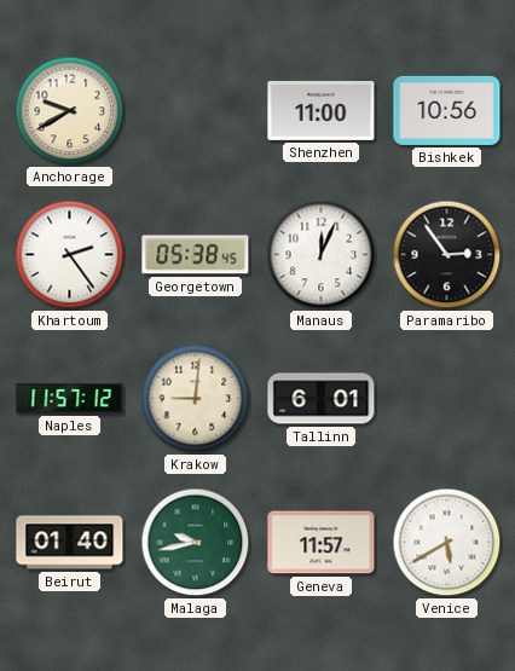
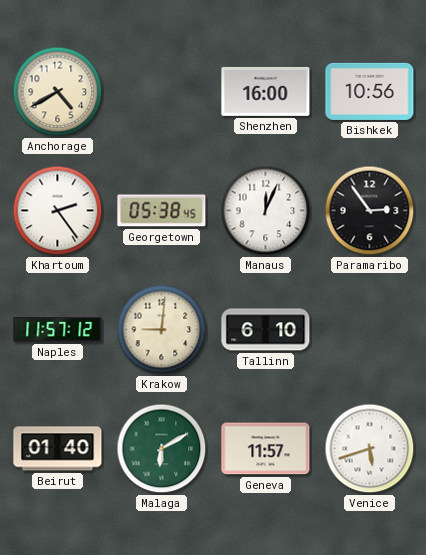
Anchorage: 9:40 -> 4:40 (58, 92)
Shenzhen: 11:00 -> 16:00 (266, 91)
Tallinn: 6:01 -> 6:10 (266, 330)
Malaga: 9:43 -> 6:10 (162, 449)
Venice: 5:40 -> 5:42 (370, 449)
